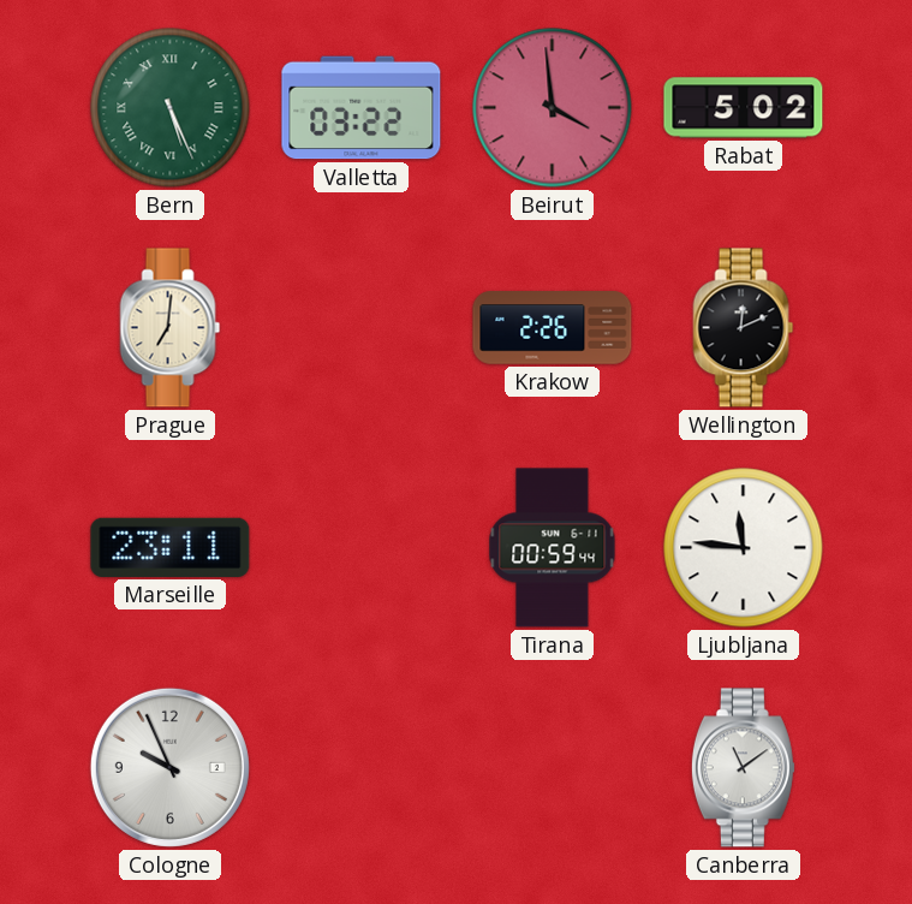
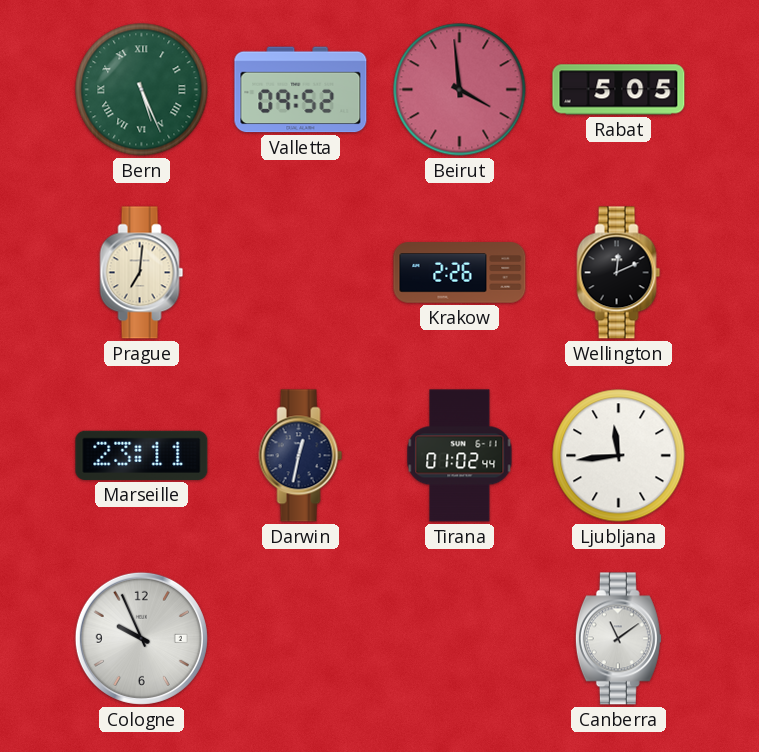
Valletta: 03:22 -> 09:52 (301, 90)
Rabat: 5:02 -> 5:05 (619, 90)
Darwin: none -> 12:32 (301, 456)
Tirana: 00:59 -> 01:02 (460, 456)
Ljubljana: 11:46 -> 11:44 (619, 456)
